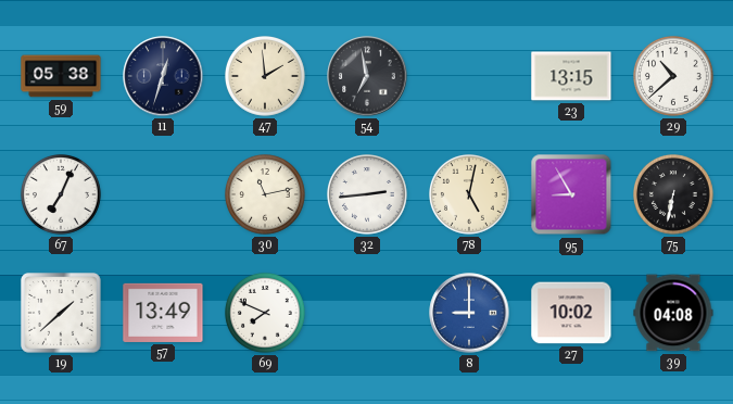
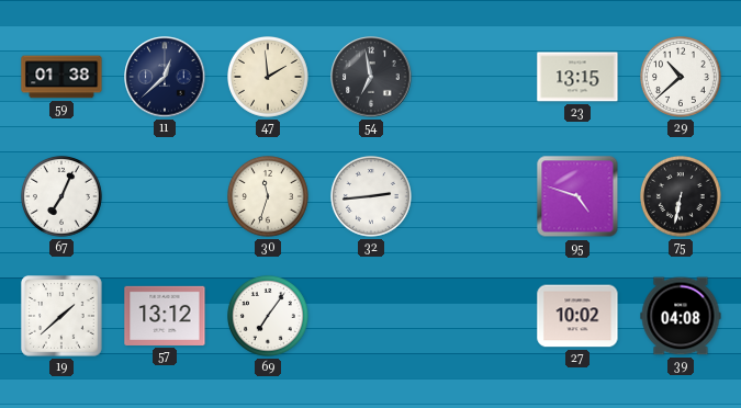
59: 05:38 -> 01:38 (61, 77)
11: 12:33 -> 12:38 (165, 77)
30: 11:13 -> 11:33 (269, 197)
78: 5:02 -> none (470, 195)
95: 8:55 -> 4:48 (577, 196)
57: 13:49 -> 13:12 (165, 316)
69: 7:49 -> 7:06 (269, 317)
8: 9:00 -> none (469, 313)
